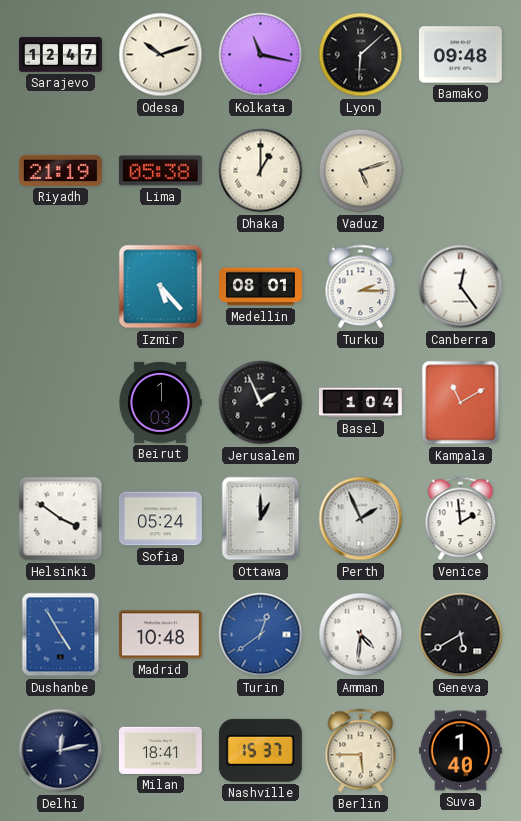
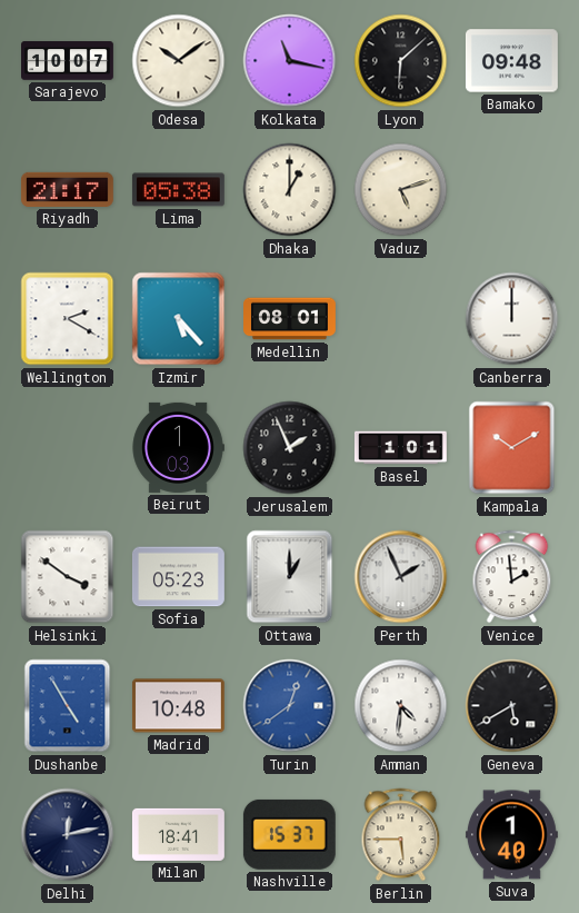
Sarajevo: 12:47 -> 10:07 (68, 61)
Odesa: 10:12 -> 10:09 (179, 61)
Riyadh: 21:19 -> 21:17 (67, 189)
Wellington: none -> 2:20 (68, 319)
Turku: 2:15 -> none (361, 287)
Canberra: 12:24 -> 12:00 (512, 319)
Basel: 1:04 -> 1:01 (400, 448)
Kampala: 11:10 -> 10:10 (512, 448)
Sofia: 05:24 -> 05:23 (178, 577)
